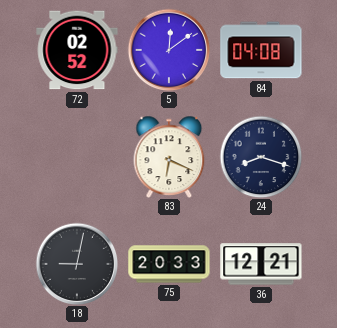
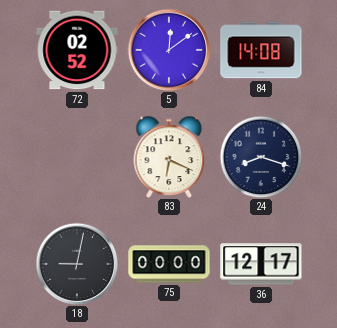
84: 04:08 -> 14:08 (261, 50)
75: 20:33 -> 00:00 (169, 264)
36: 12:21 -> 12:17 (261, 264)
